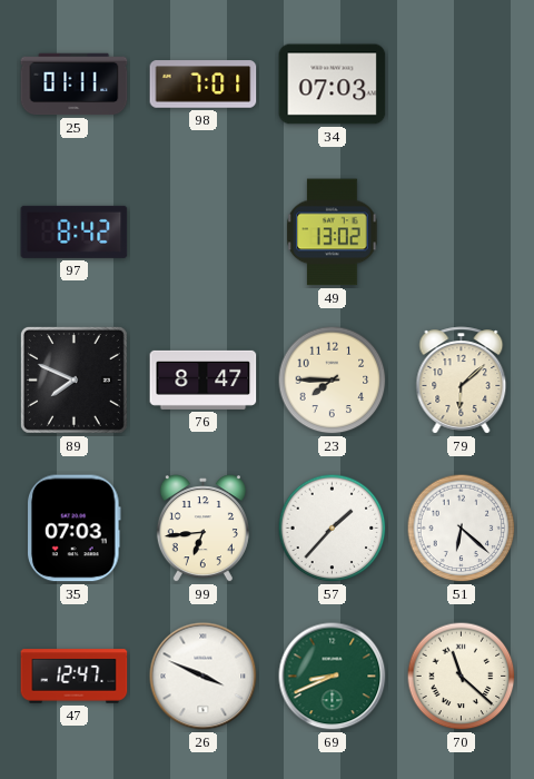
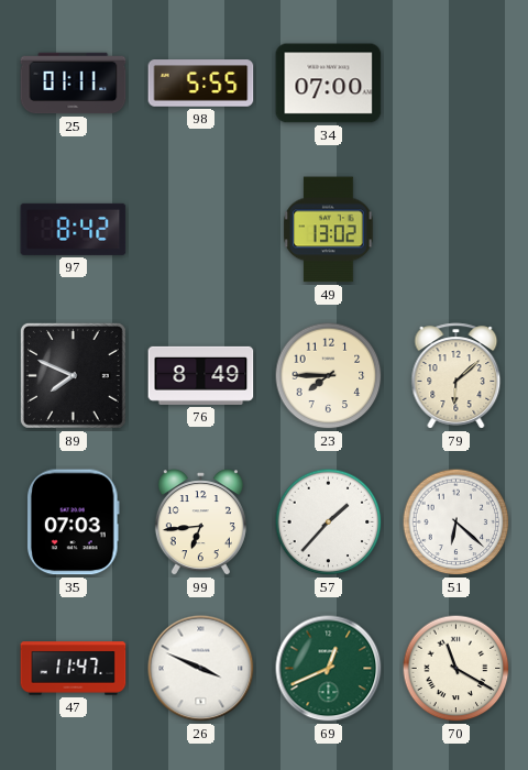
98: 7:01 -> 5:55 (201, 84)
34: 07:03 -> 07:00 (329, 84)
76: 8:47 -> 8:49 (201, 375)
47: 12:47 -> 11:47 (74, 669)
69: 8:41 -> 12:41 (329, 669)
70: 11:22 -> 11:20 (457, 669)
